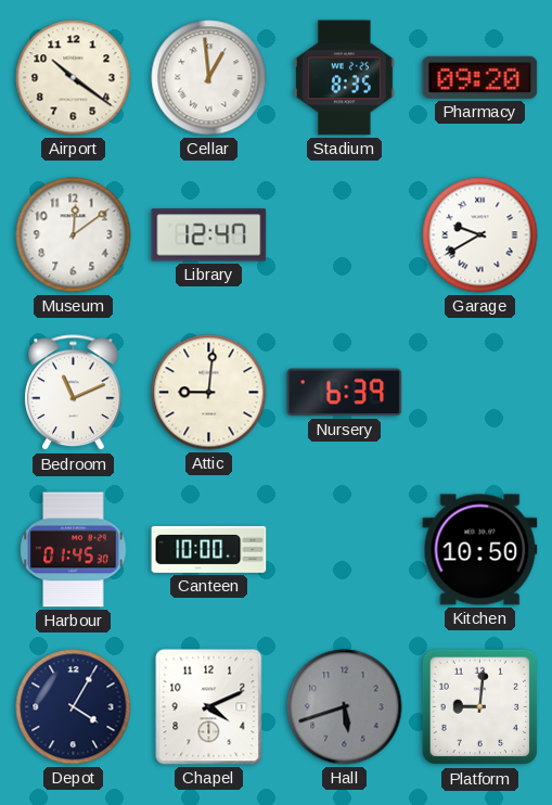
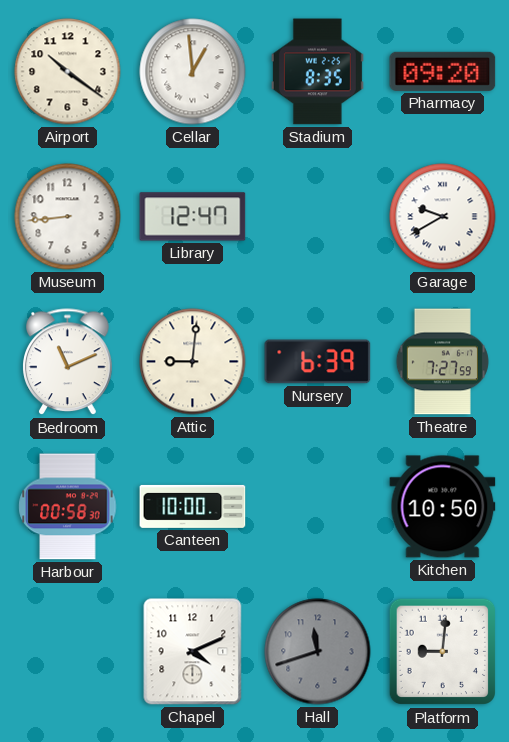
Museum: 12:09 -> 8:44 (68, 217)
Theatre: none -> 7:27 (442, 362)
Harbour: 01:45 -> 00:58 (68, 507)
Depot: 4:05 -> none (74, 707)
Hall: 5:42 -> 11:42 (318, 652)
